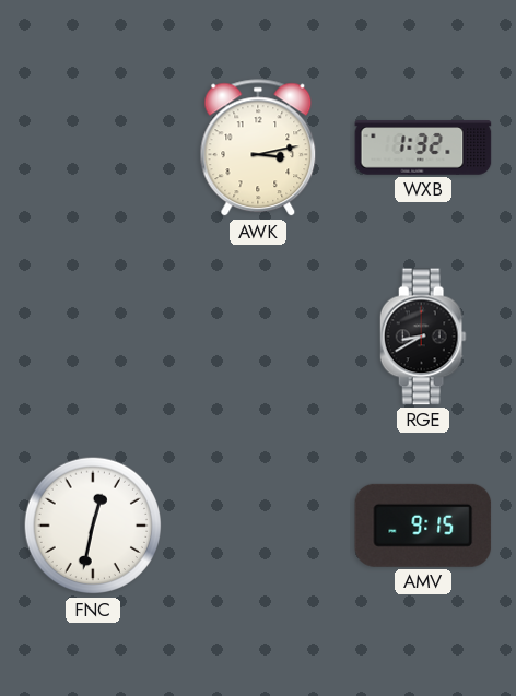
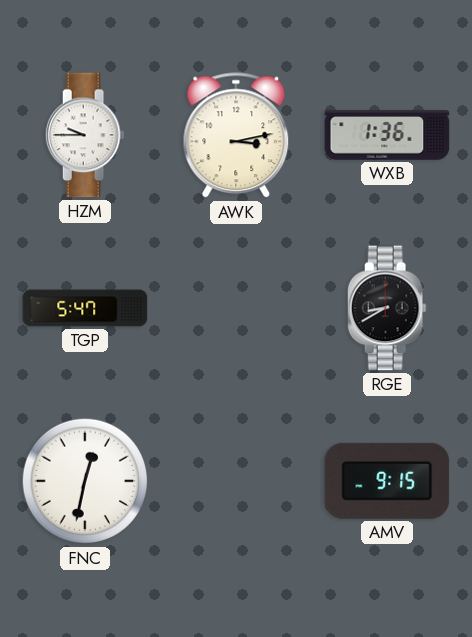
HZM: none -> 9:45 (85, 135)
WXB: 1:32 -> 1:36 (387, 135)
TGP: none -> 5:47 (85, 308)
